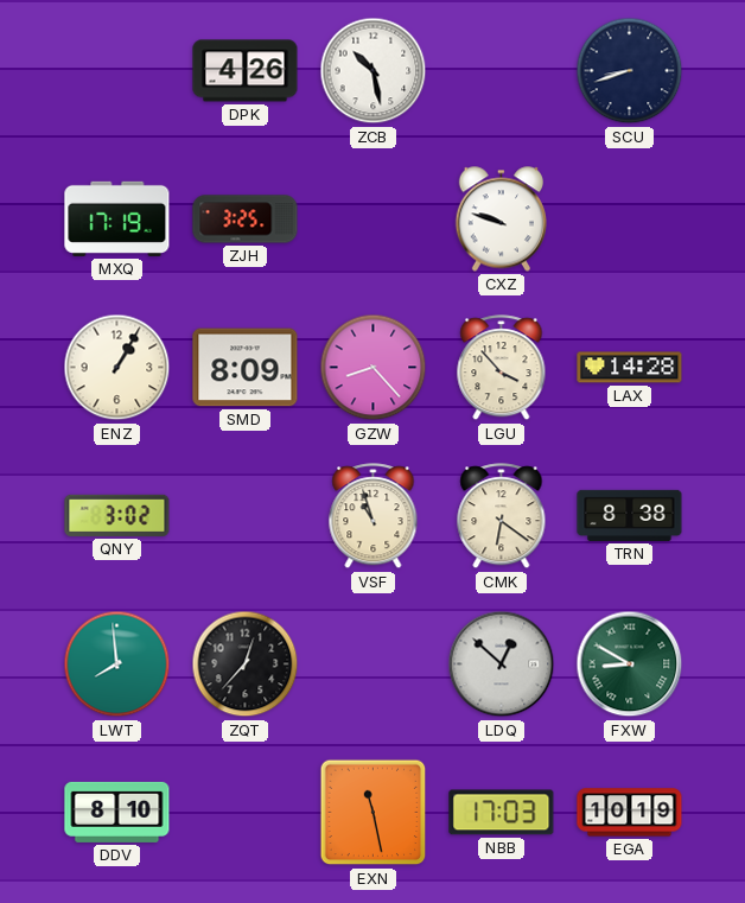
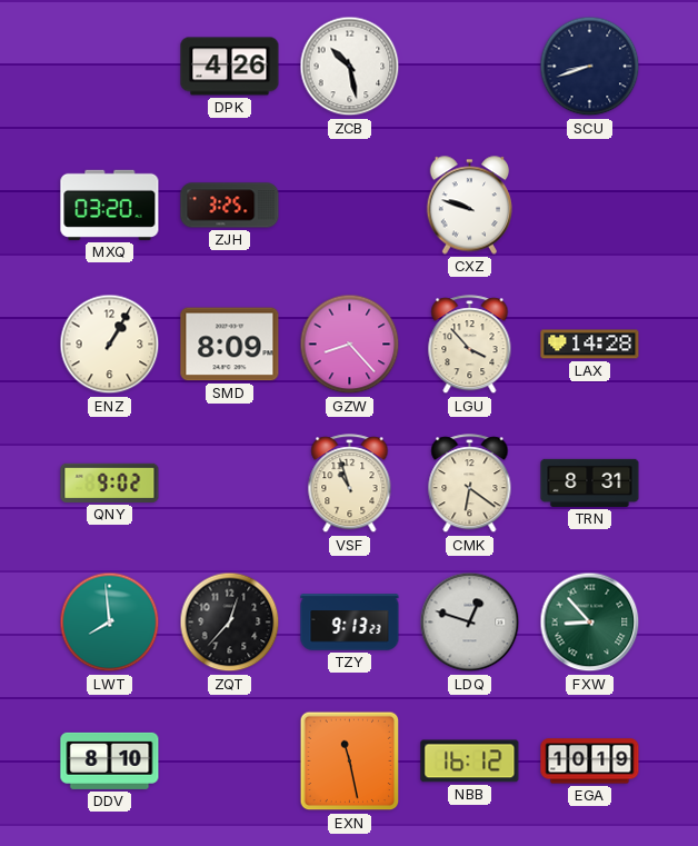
MXQ: 17:19 -> 03:20 (110, 205)
QNY: 3:02 -> 9:02 (110, 482)
TRN: 8:38 -> 8:31 (590, 482)
TZY: none -> 9:13 (350, 623)
LDQ: 12:52 -> 12:48 (470, 623)
FXW: 8:50 -> 8:53 (590, 623)
NBB: 17:03 -> 16:12 (470, 762)
